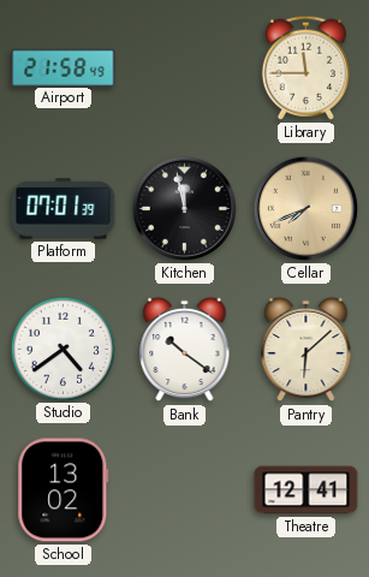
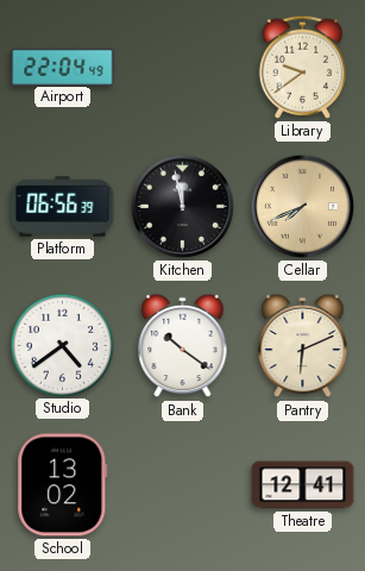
Airport: 21:58 -> 22:04 (63, 67)
Library: 11:45 -> 9:39 (302, 67)
Platform: 07:01 -> 06:56 (63, 207)
Pantry: 6:08 -> 6:11 (303, 346)
